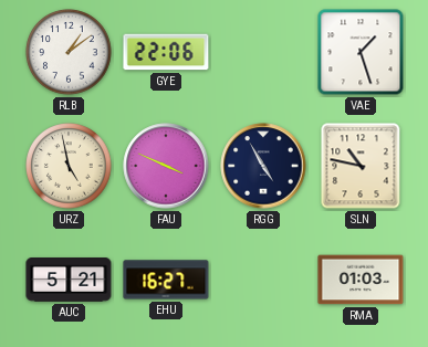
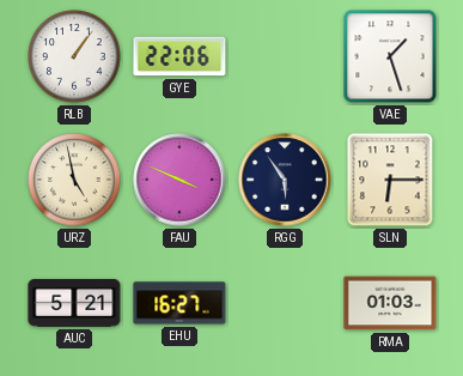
RLB: 1:09 -> 1:06 (74, 56)
RGG: 4:55 -> 5:54 (285, 180)
SLN: 10:47 -> 6:15 (390, 180)
